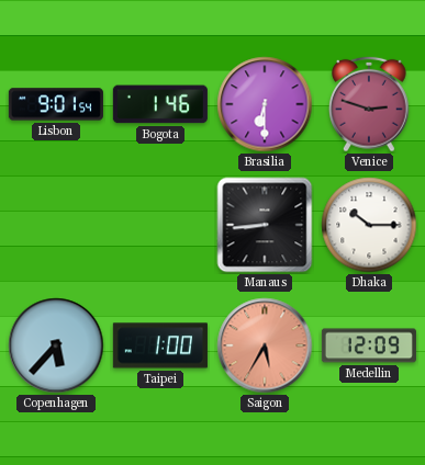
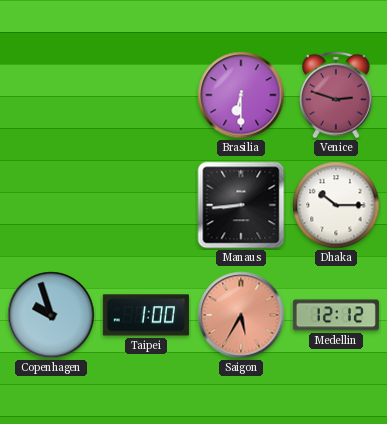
Lisbon: 9:01 -> none (56, 104)
Bogota: 1:46 -> none (160, 104)
Copenhagen: 5:37 -> 9:57 (51, 315)
Medellin: 12:09 -> 12:12 (336, 315)
